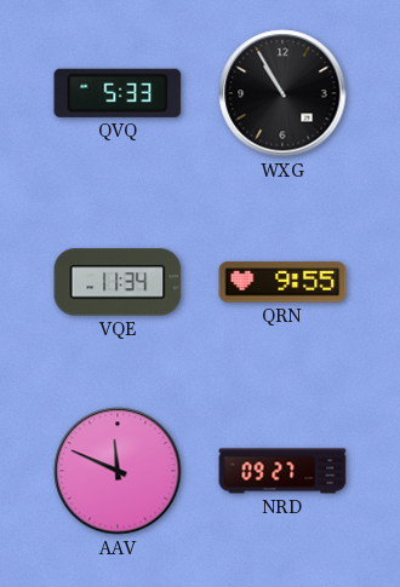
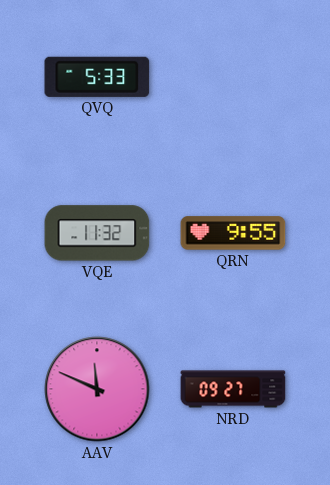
WXG: 10:55 -> none (282, 93)
VQE: 11:34 -> 11:32 (97, 233)
